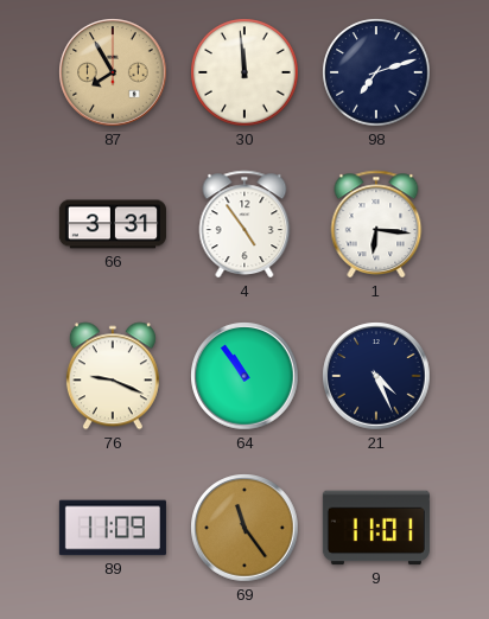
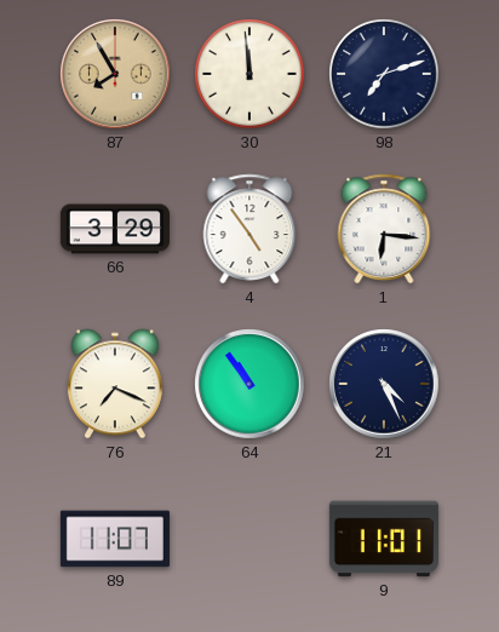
66: 3:31 -> 3:29 (115, 229)
76: 9:19 -> 7:19 (115, 384)
89: 11:09 -> 11:07 (115, 539)
69: 11:24 -> none (244, 528)
